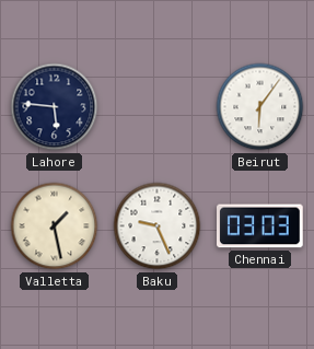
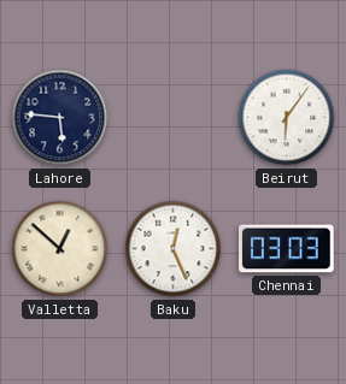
Valletta: 1:28 -> 12:52 (60, 249)
Baku: 9:26 -> 12:26 (174, 249)
